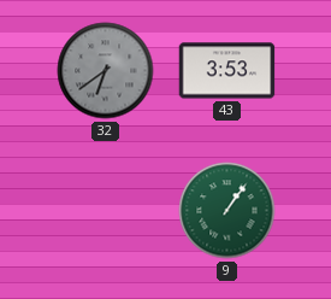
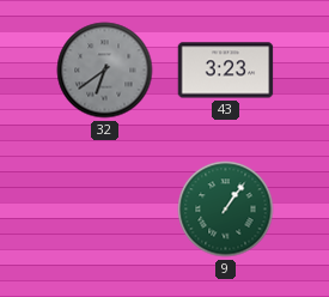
43: 3:53 -> 3:23 (226, 71)
